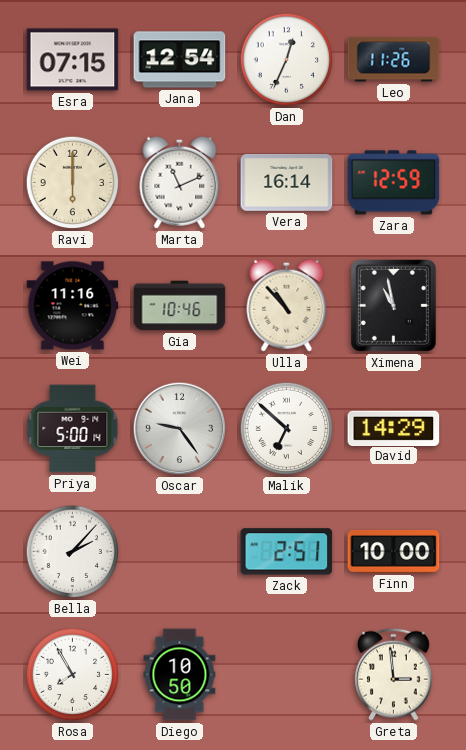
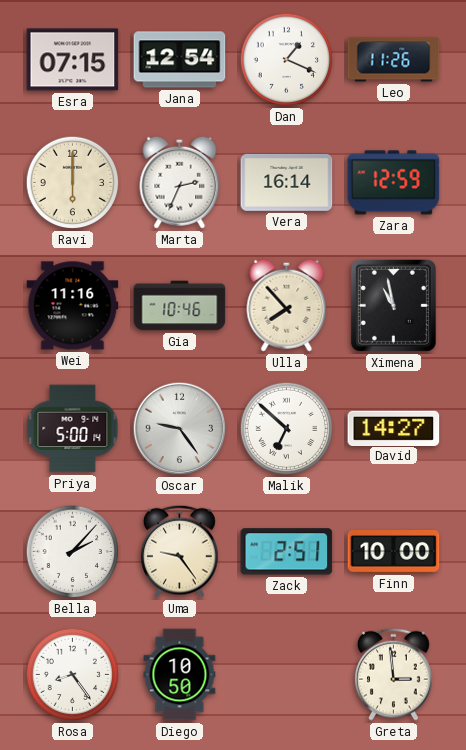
Dan: 12:34 -> 1:19 (287, 60)
Marta: 11:11 -> 2:34 (180, 182)
Ulla: 10:53 -> 7:53 (287, 305)
David: 14:29 -> 14:27 (394, 428)
Uma: none -> 9:24 (180, 551)
Rosa: 7:55 -> 8:24 (73, 675)
